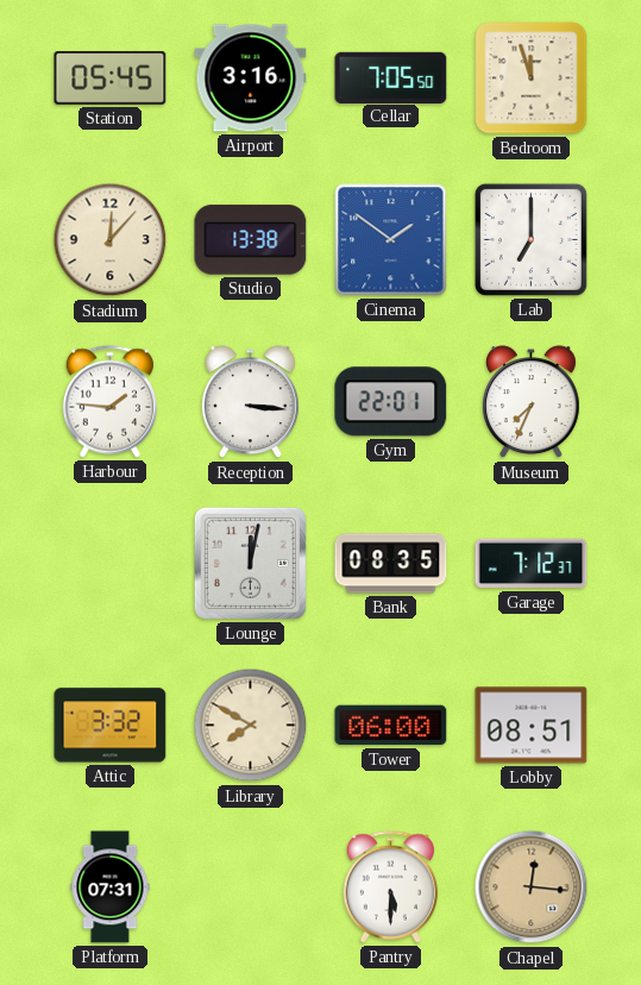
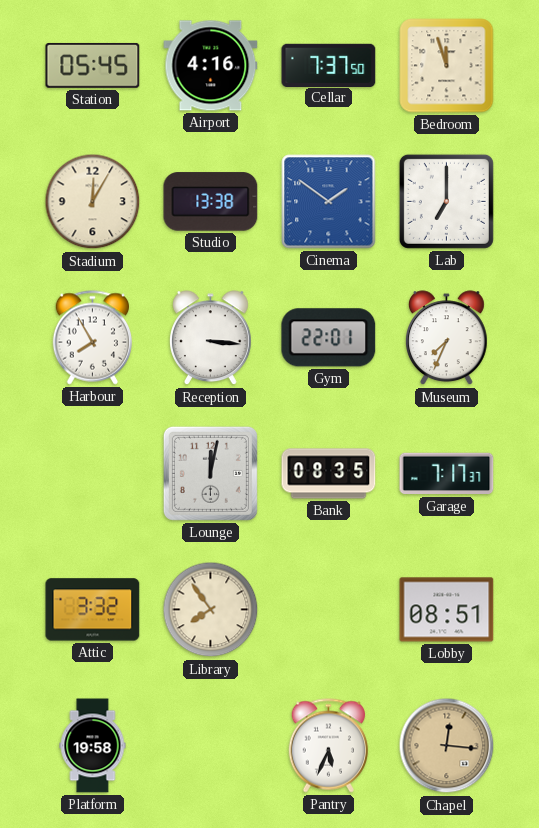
Airport: 3:16 -> 4:16 (211, 66)
Cellar: 7:05 -> 7:37 (329, 65)
Stadium: 12:07 -> 12:05 (93, 202)
Harbour: 1:46 -> 7:55 (92, 338)
Garage: 7:12 -> 7:17 (447, 474)
Library: 7:50 -> 7:54 (211, 610)
Tower: 06:00 -> none (391, 726)
Platform: 07:31 -> 19:58 (93, 746)
Pantry: 5:30 -> 5:34 (328, 746)
